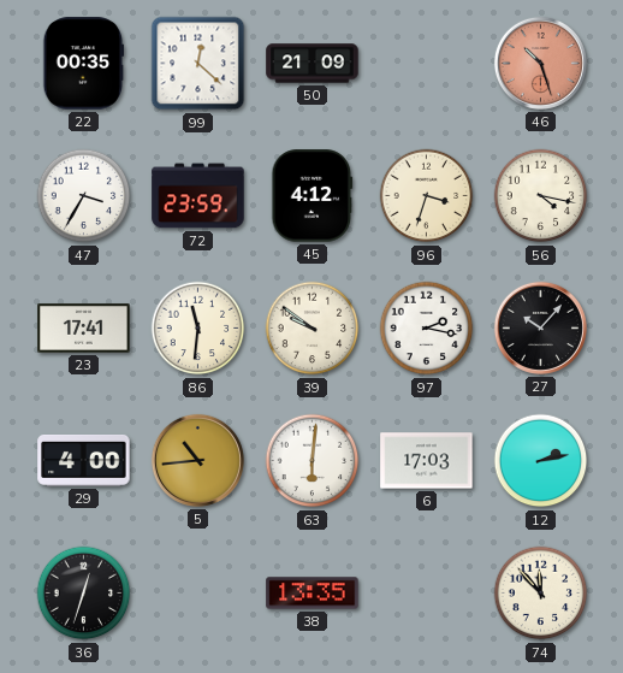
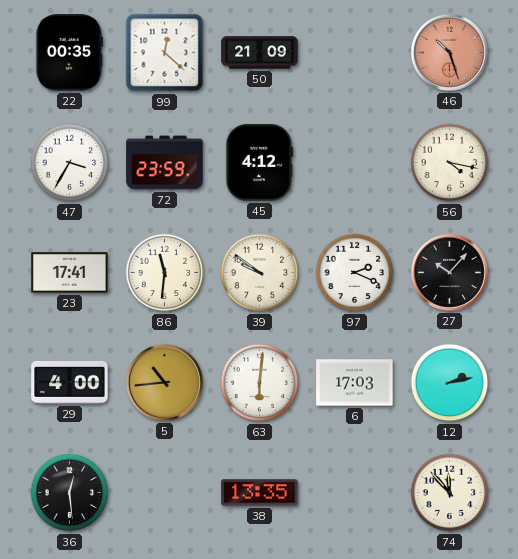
96: 3:33 -> none (427, 196)
97: 2:17 -> 2:19 (355, 273)
36: 12:33 -> 12:29 (70, 493)
